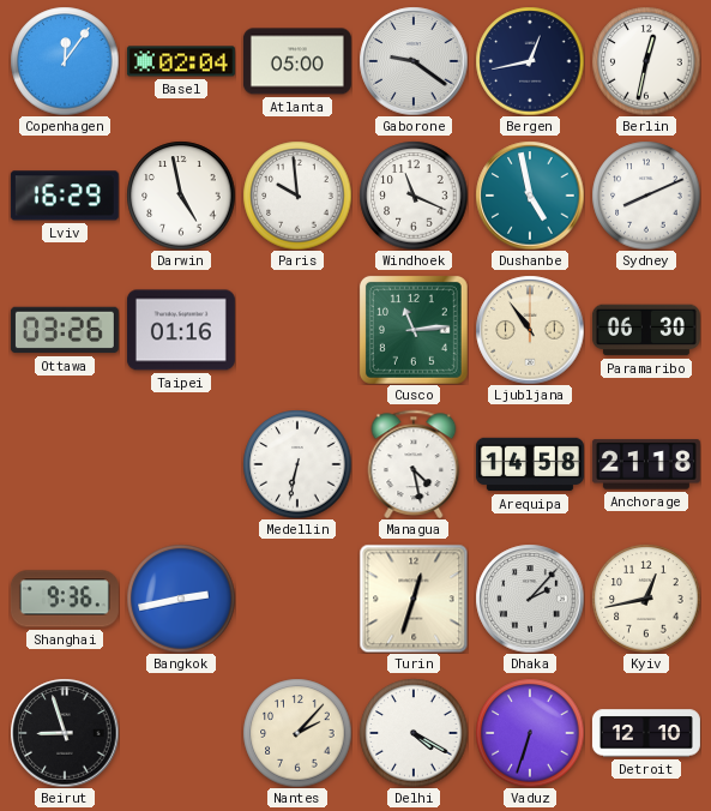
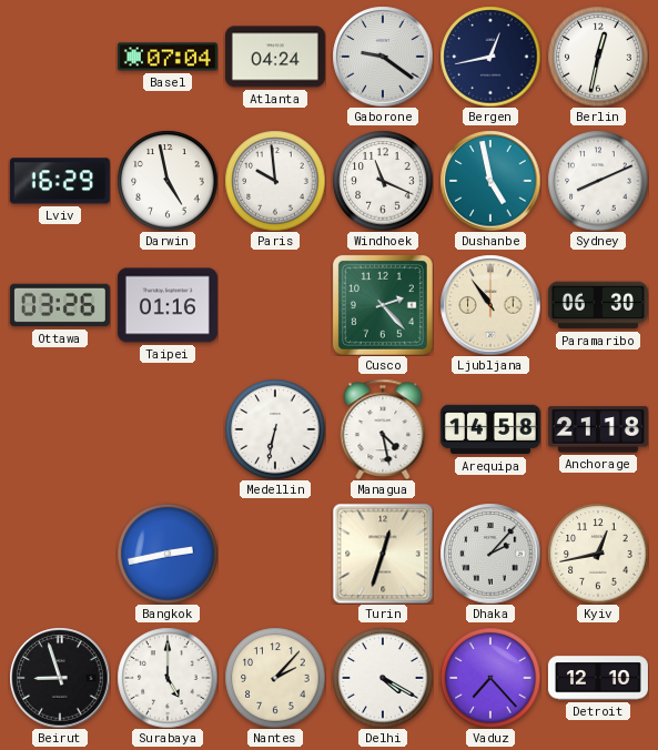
Copenhagen: 12:06 -> none (65, 61)
Basel: 02:04 -> 07:04 (168, 57)
Atlanta: 05:00 -> 04:24 (275, 57)
Cusco: 11:14 -> 2:23 (383, 305)
Shanghai: 9:36 -> none (65, 599)
Surabaya: none -> 5:00 (168, 678)
Vaduz: 6:33 -> 7:23 (490, 678)
